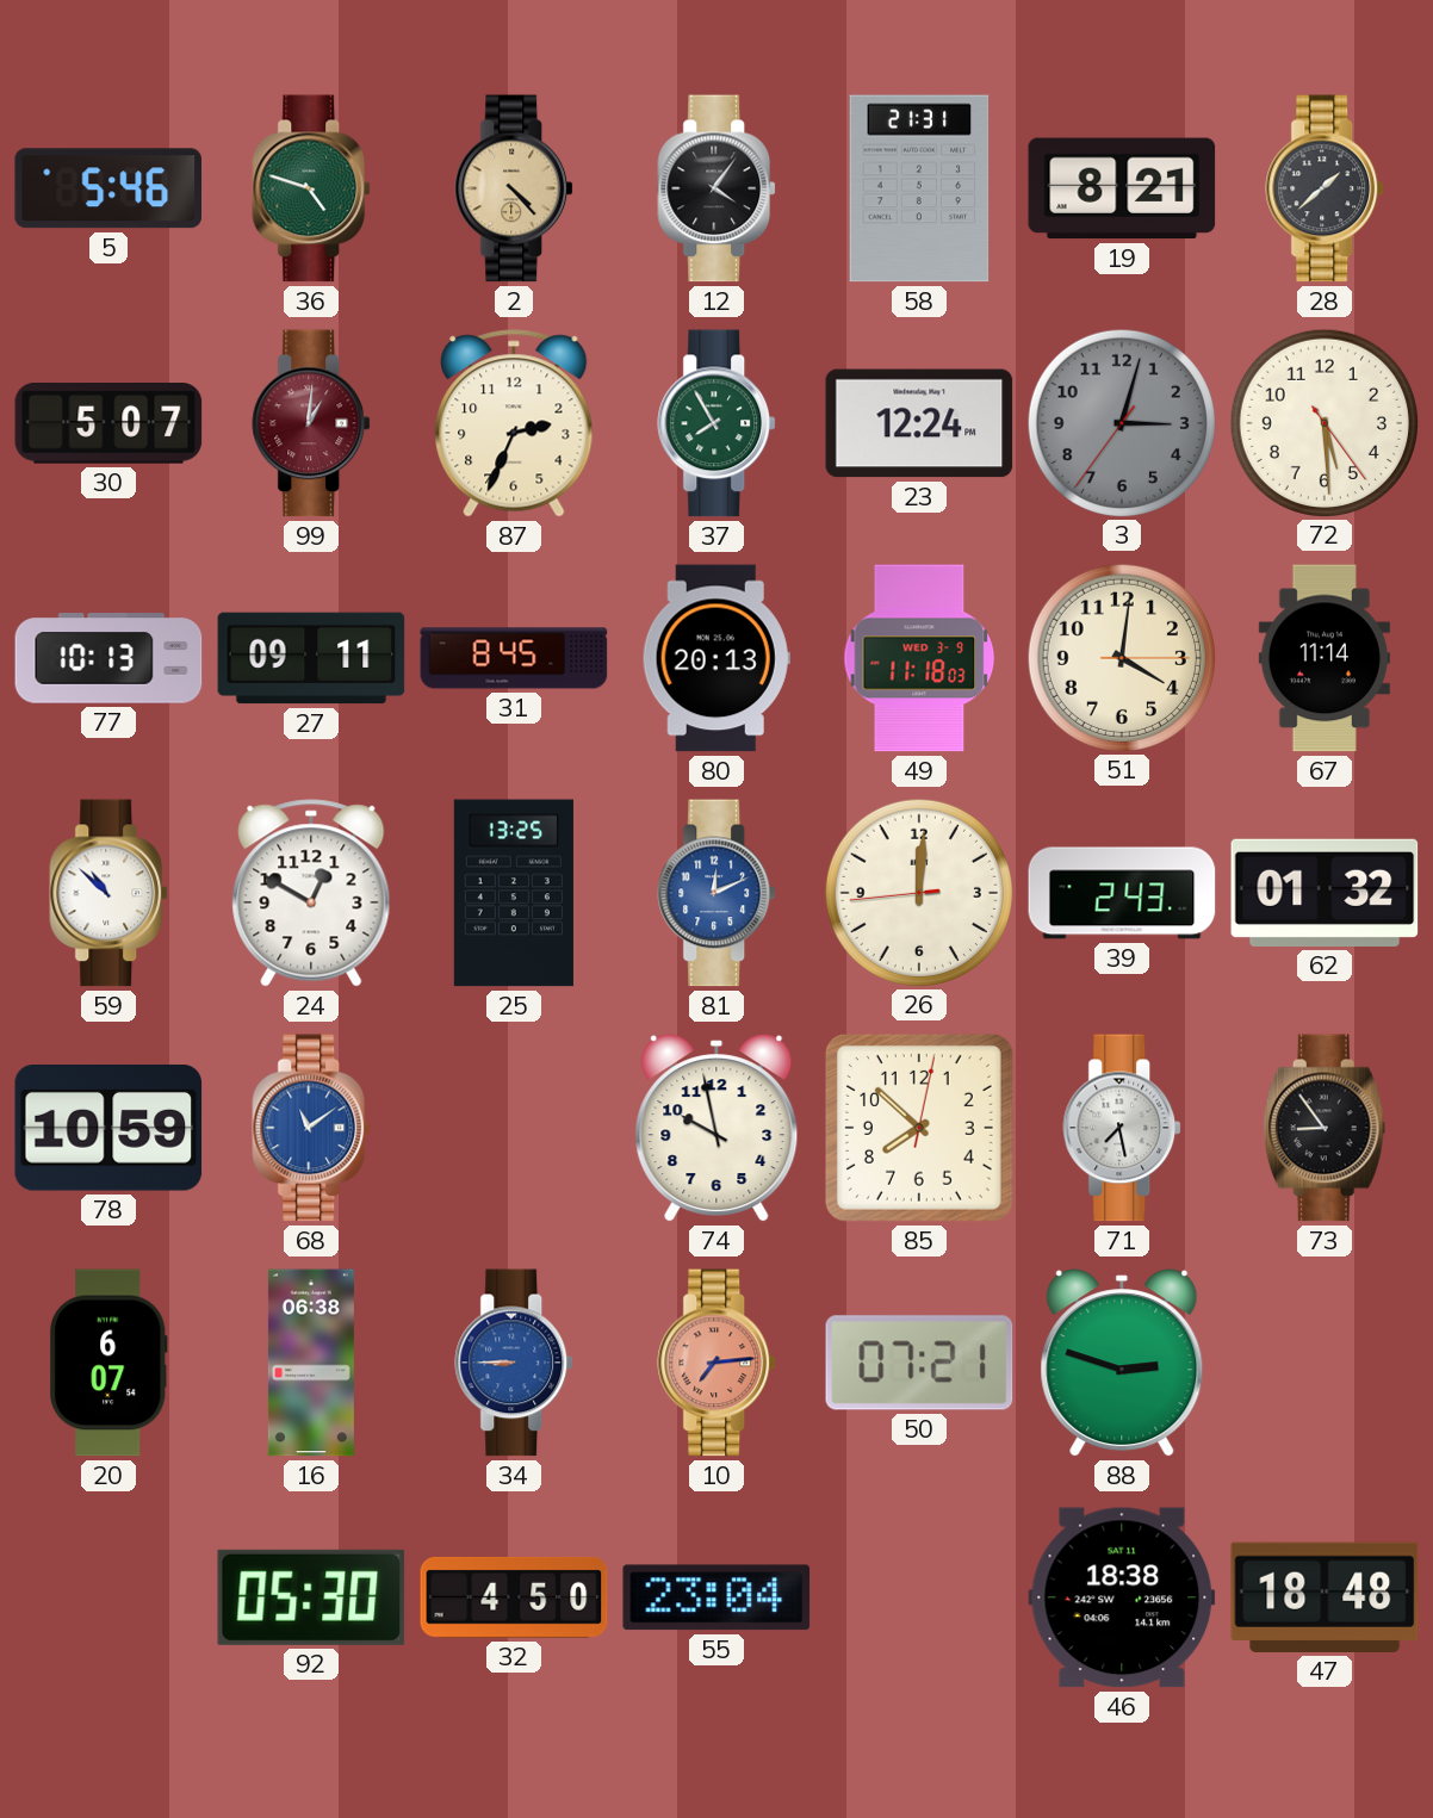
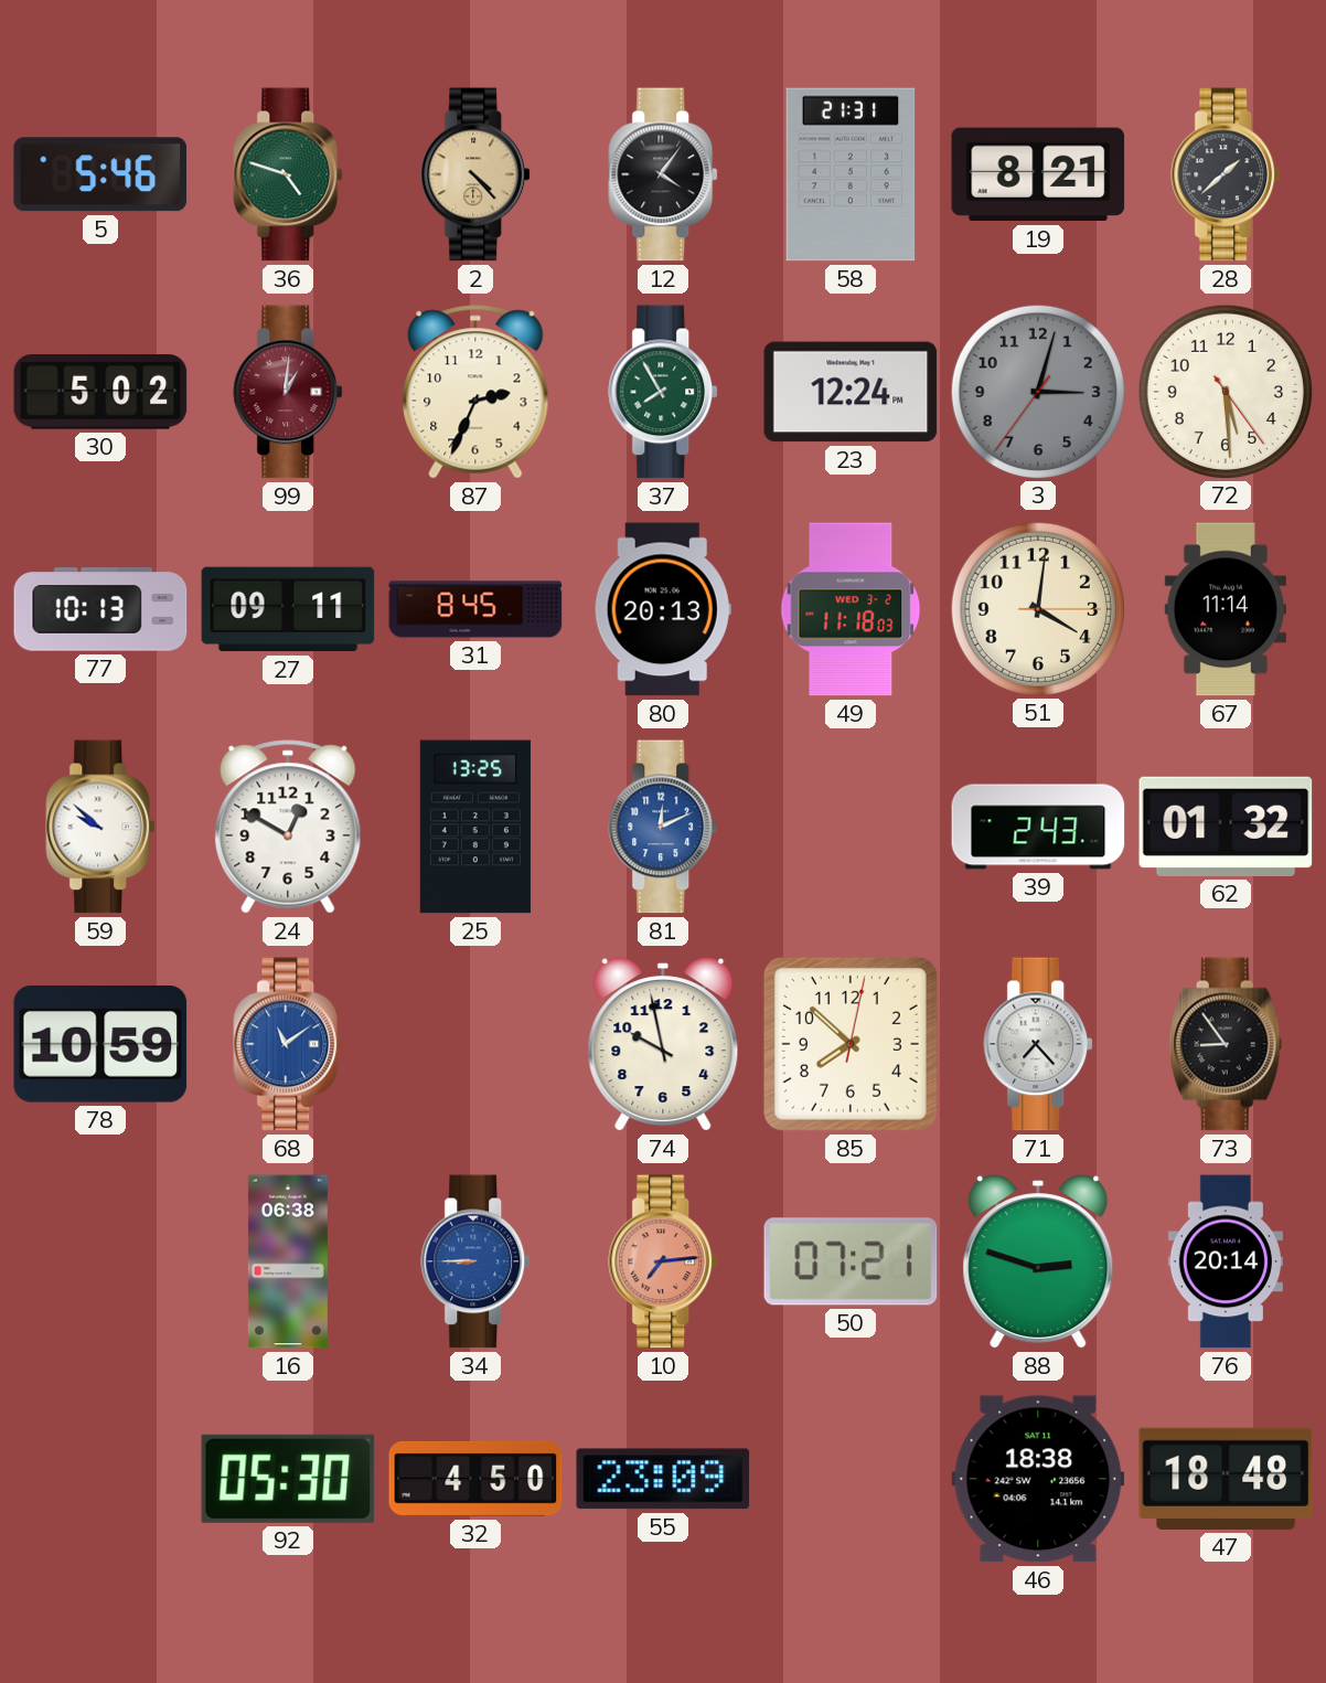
30: 5:07 -> 5:02 (100, 393)
49 date: WED 3-9 -> WED 3-2 (851, 609)
59: 10:52 -> 9:52 (101, 827)
26: 12:00 -> none (918, 892)
71: 7:28 -> 7:23 (1039, 1044)
20: 6:07 -> none (110, 1363)
76: none -> 20:14 (1226, 1261)
55: 23:04 -> 23:09 (663, 1479)
